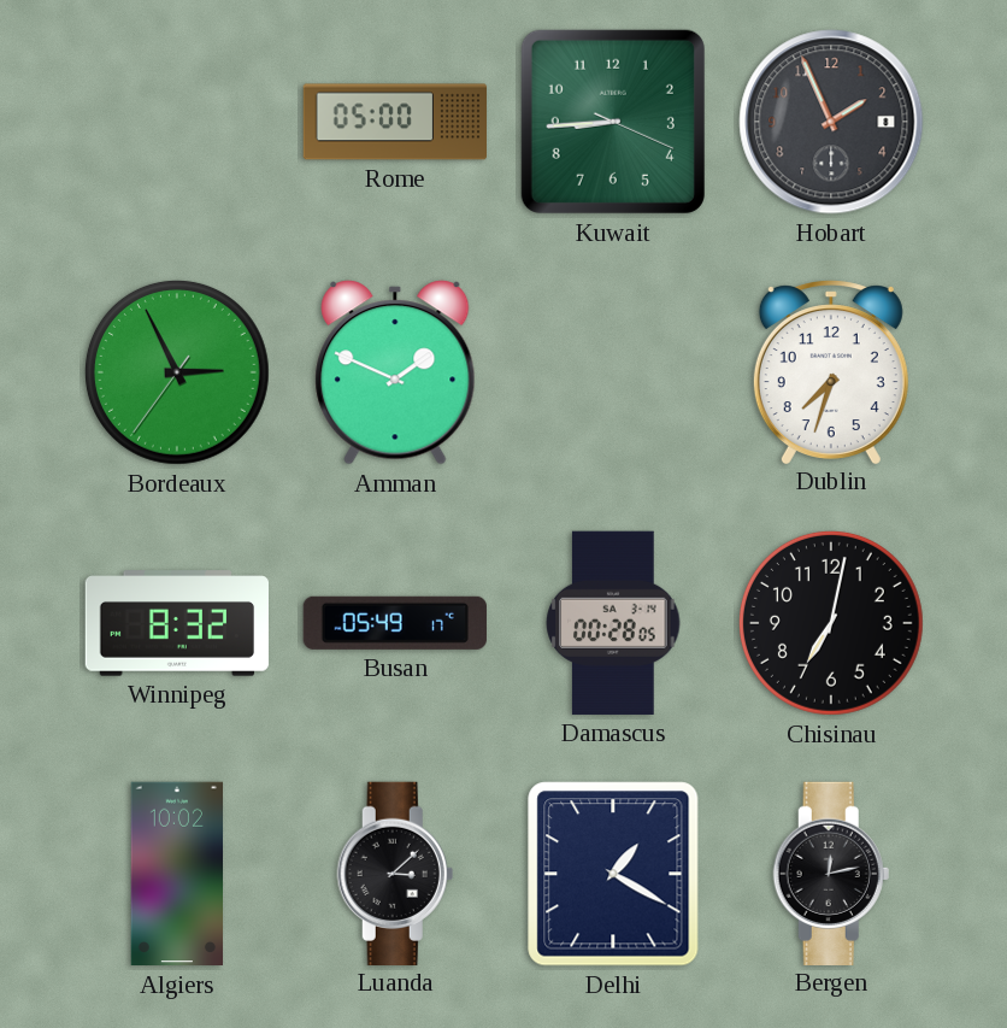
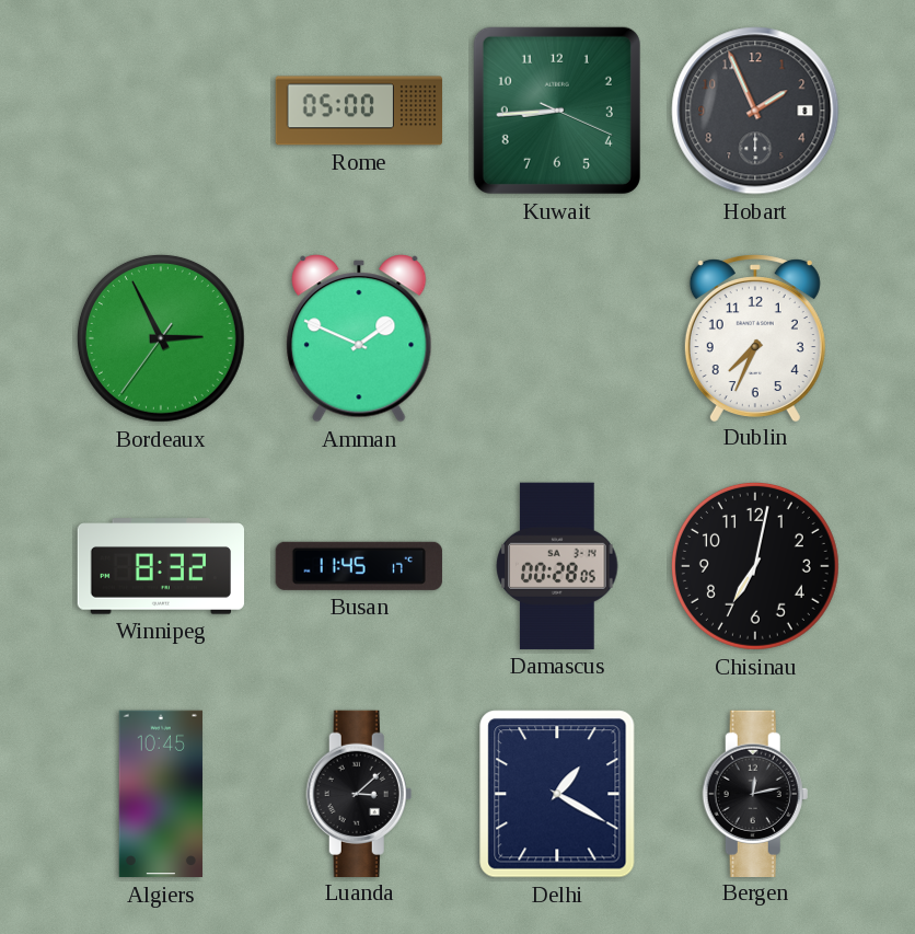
Dublin: 7:33 -> 7:34 (755, 337)
Busan: 05:49 -> 11:45 (359, 566)
Algiers: 10:02 -> 10:45 (160, 794)
